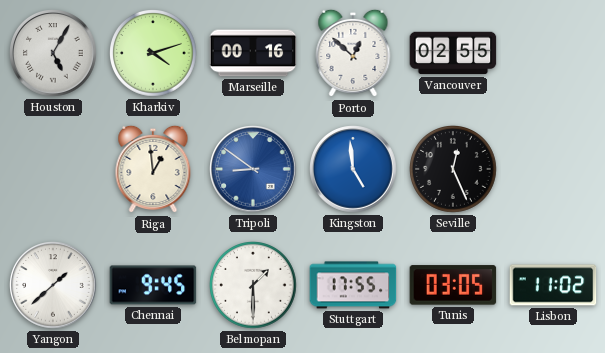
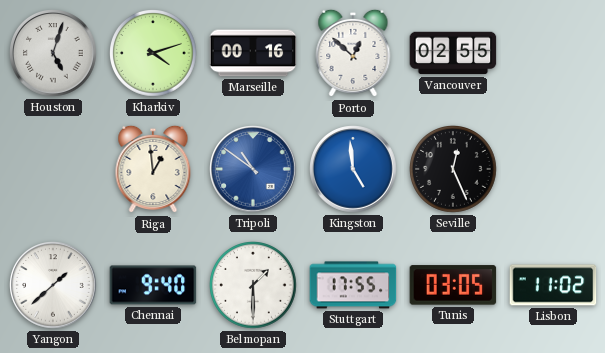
Houston: 5:05 -> 5:03 (53, 53)
Tripoli: 8:51 -> 10:51 (253, 169)
Chennai: 9:45 -> 9:40 (153, 285)
